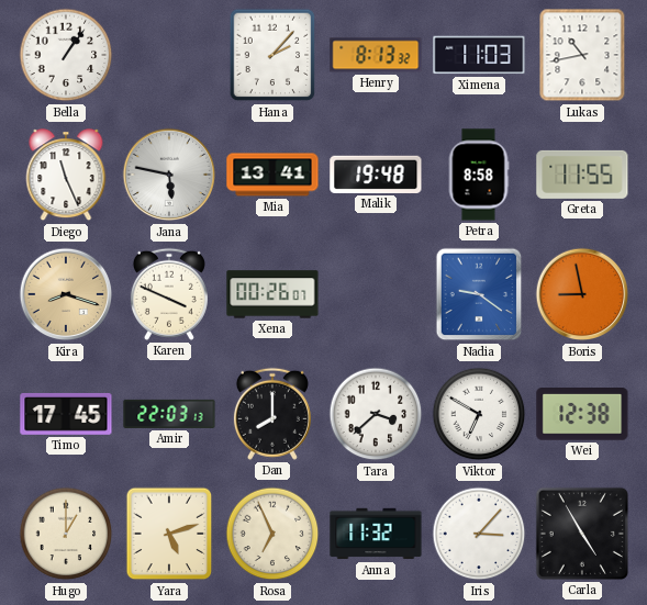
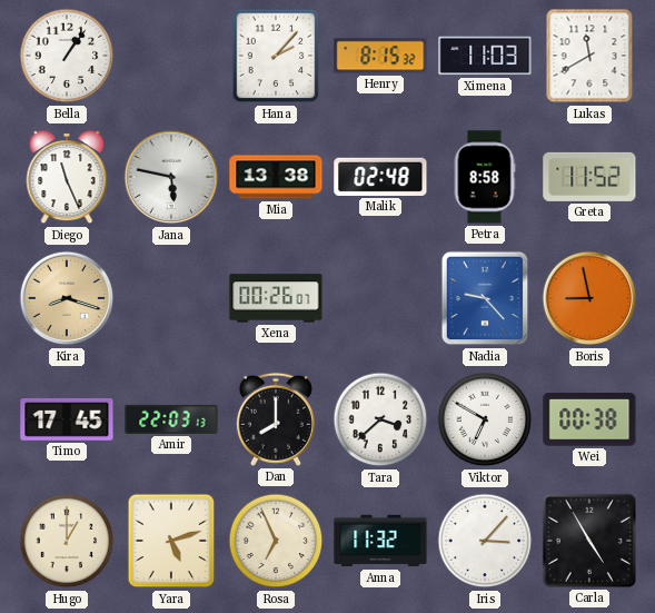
Henry: 8:13 -> 8:15 (380, 56)
Lukas: 10:43 -> 11:40 (589, 56)
Mia: 13:41 -> 13:38 (276, 177)
Malik: 19:48 -> 02:48 (380, 177)
Greta: 11:55 -> 11:52 (589, 177)
Karen: 3:49 -> none (169, 294)
Nadia: 9:21 -> 9:23 (485, 298)
Wei: 12:38 -> 00:38 (589, 421)
